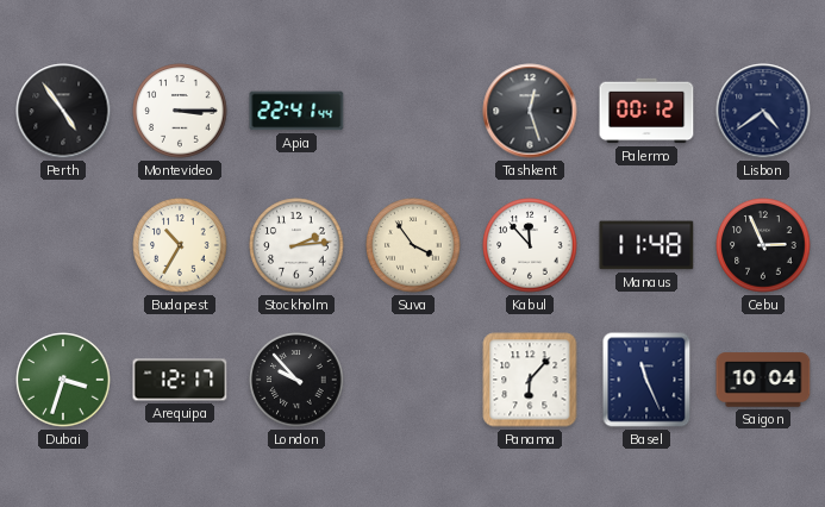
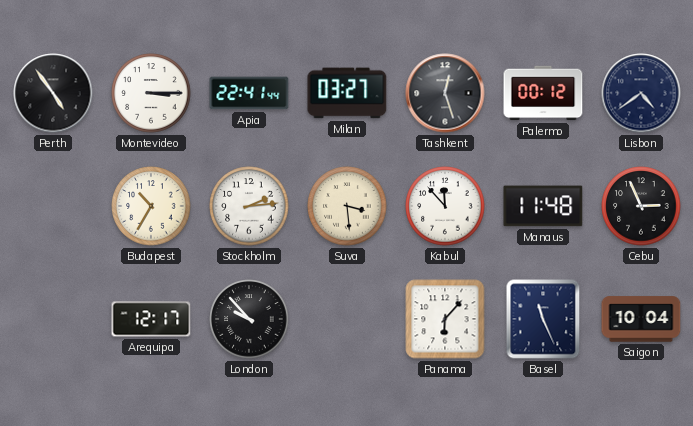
Milan: none -> 03:27 (347, 93)
Suva: 3:54 -> 3:29 (347, 206)
Dubai: 3:33 -> none (63, 380)
